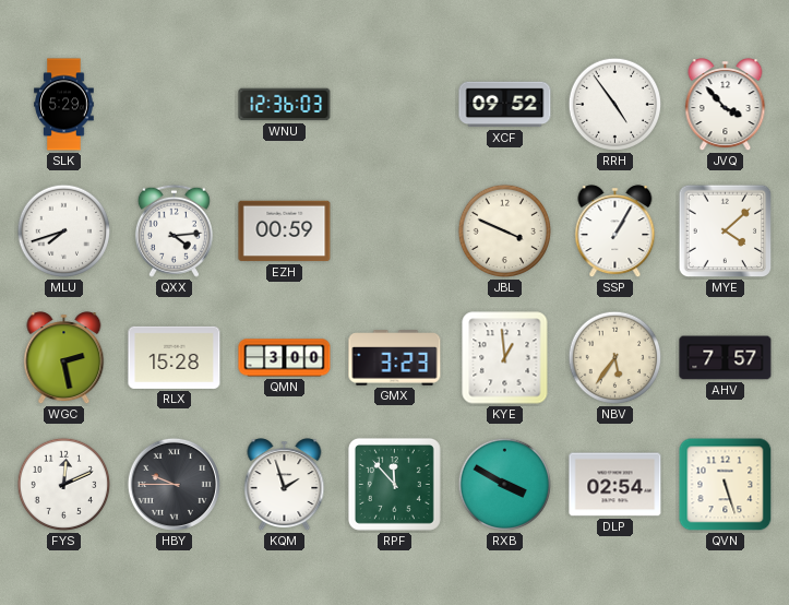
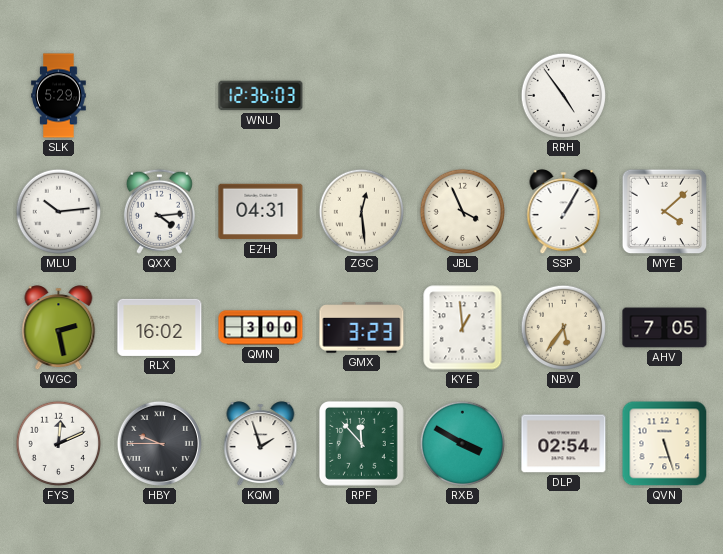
XCF: 09:52 -> none (505, 105)
JVQ: 3:53 -> none (726, 105)
MLU: 7:42 -> 10:14 (59, 212)
EZH: 00:59 -> 04:31 (261, 212)
ZGC: none -> 12:29 (362, 212)
JBL: 3:49 -> 3:56 (463, 212)
RLX: 15:28 -> 16:02 (160, 327)
AHV: 7:57 -> 7:05 (665, 328)
